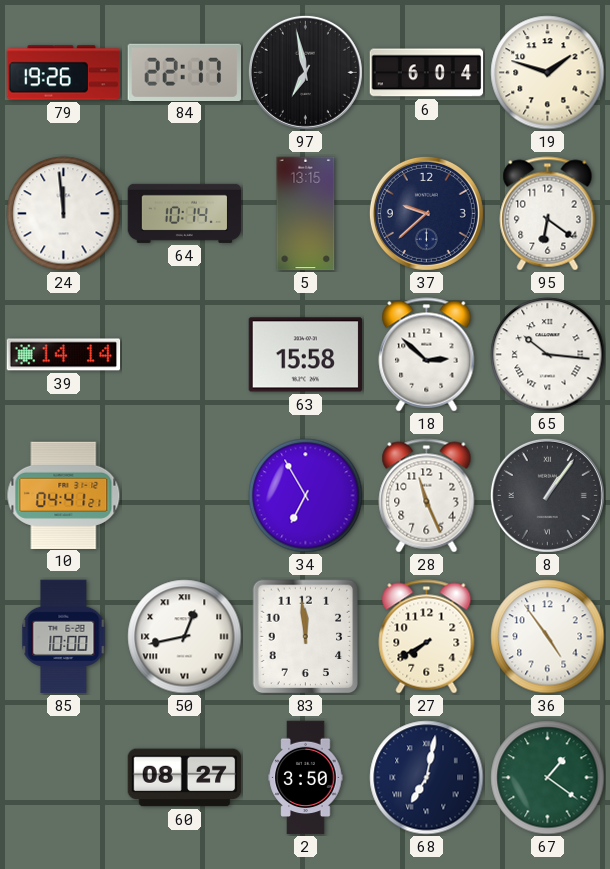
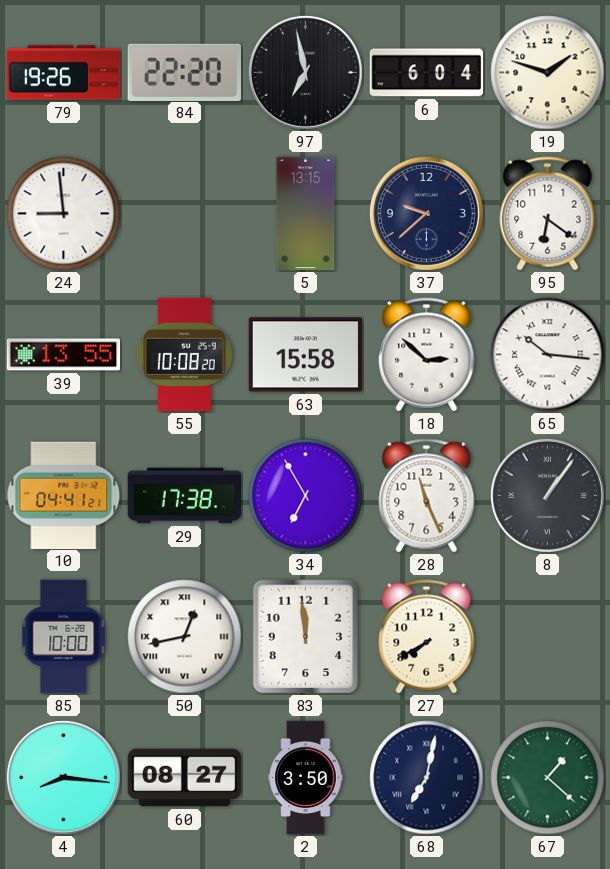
84: 22:17 -> 22:20 (184, 72)
24: 11:59 -> 8:59 (64, 214)
64: 10:14 -> none (185, 213)
39: 14:14 -> 13:55 (64, 355)
55: none -> 10:08 (184, 355)
29: none -> 17:38 (185, 496)
36: 4:54 -> none (548, 637)
4: none -> 8:16 (63, 777)
67: 1:21 -> 1:22 (548, 778)
